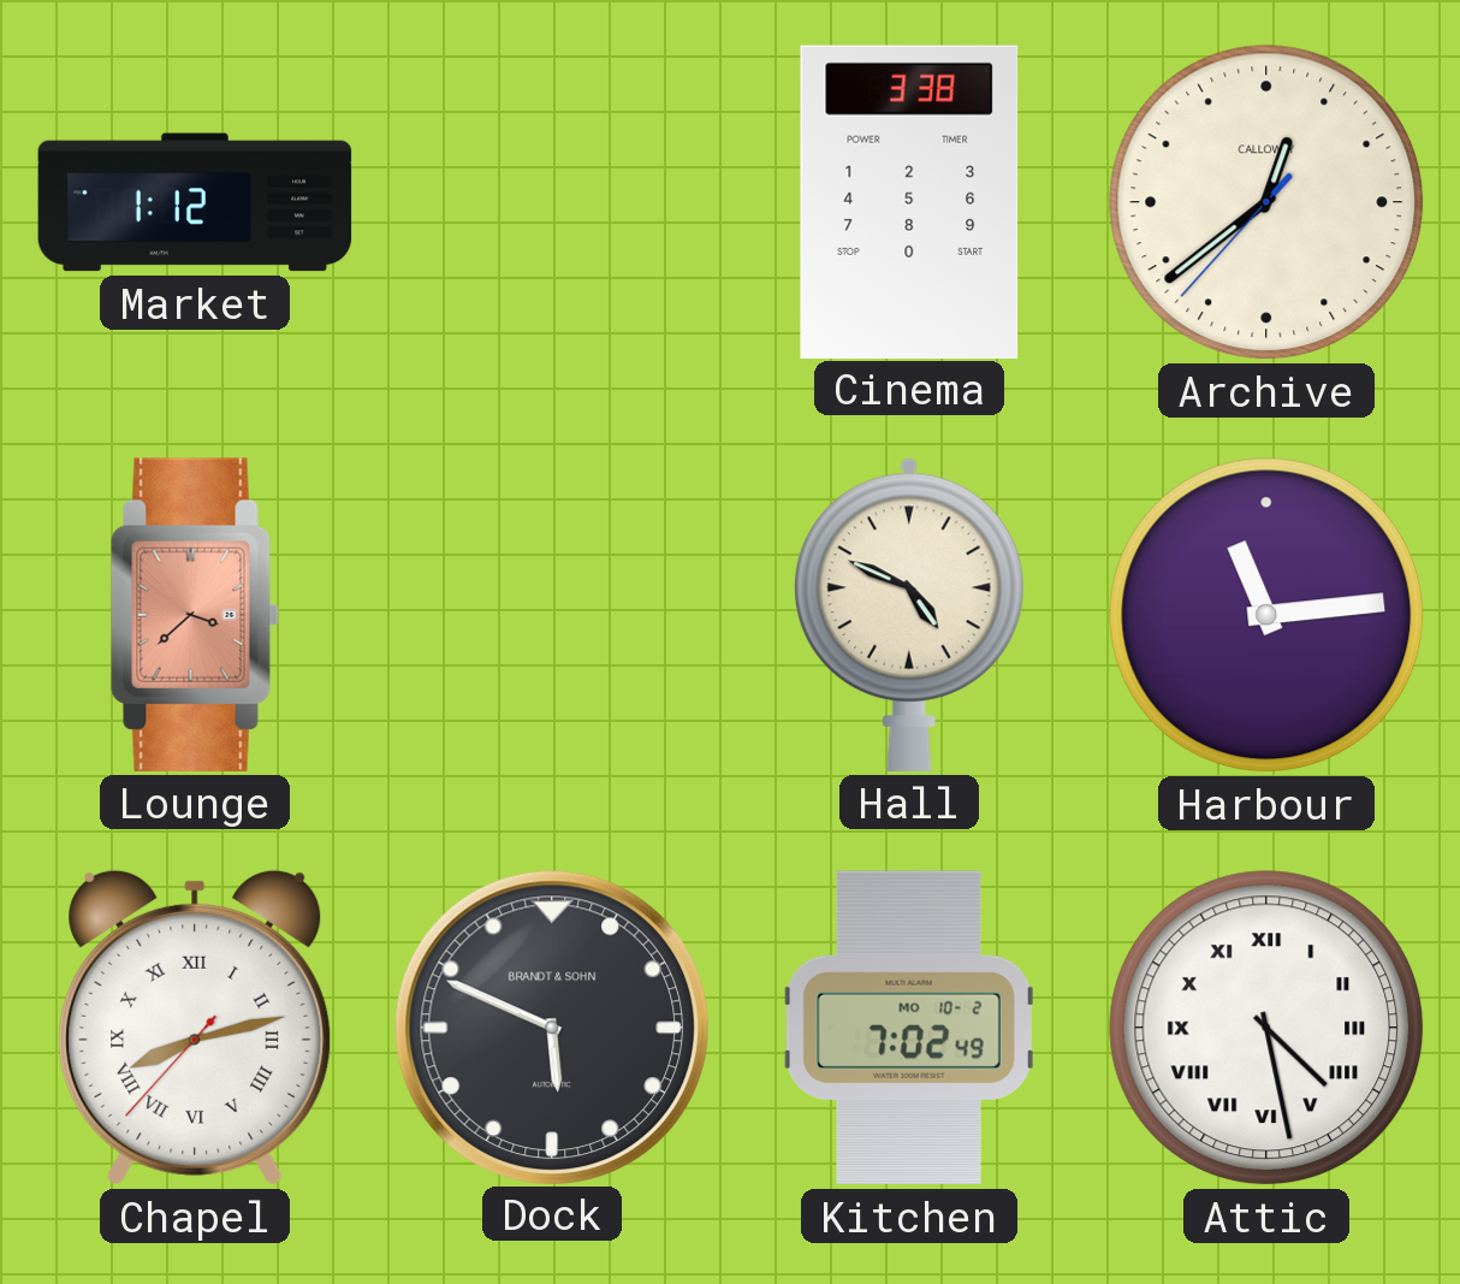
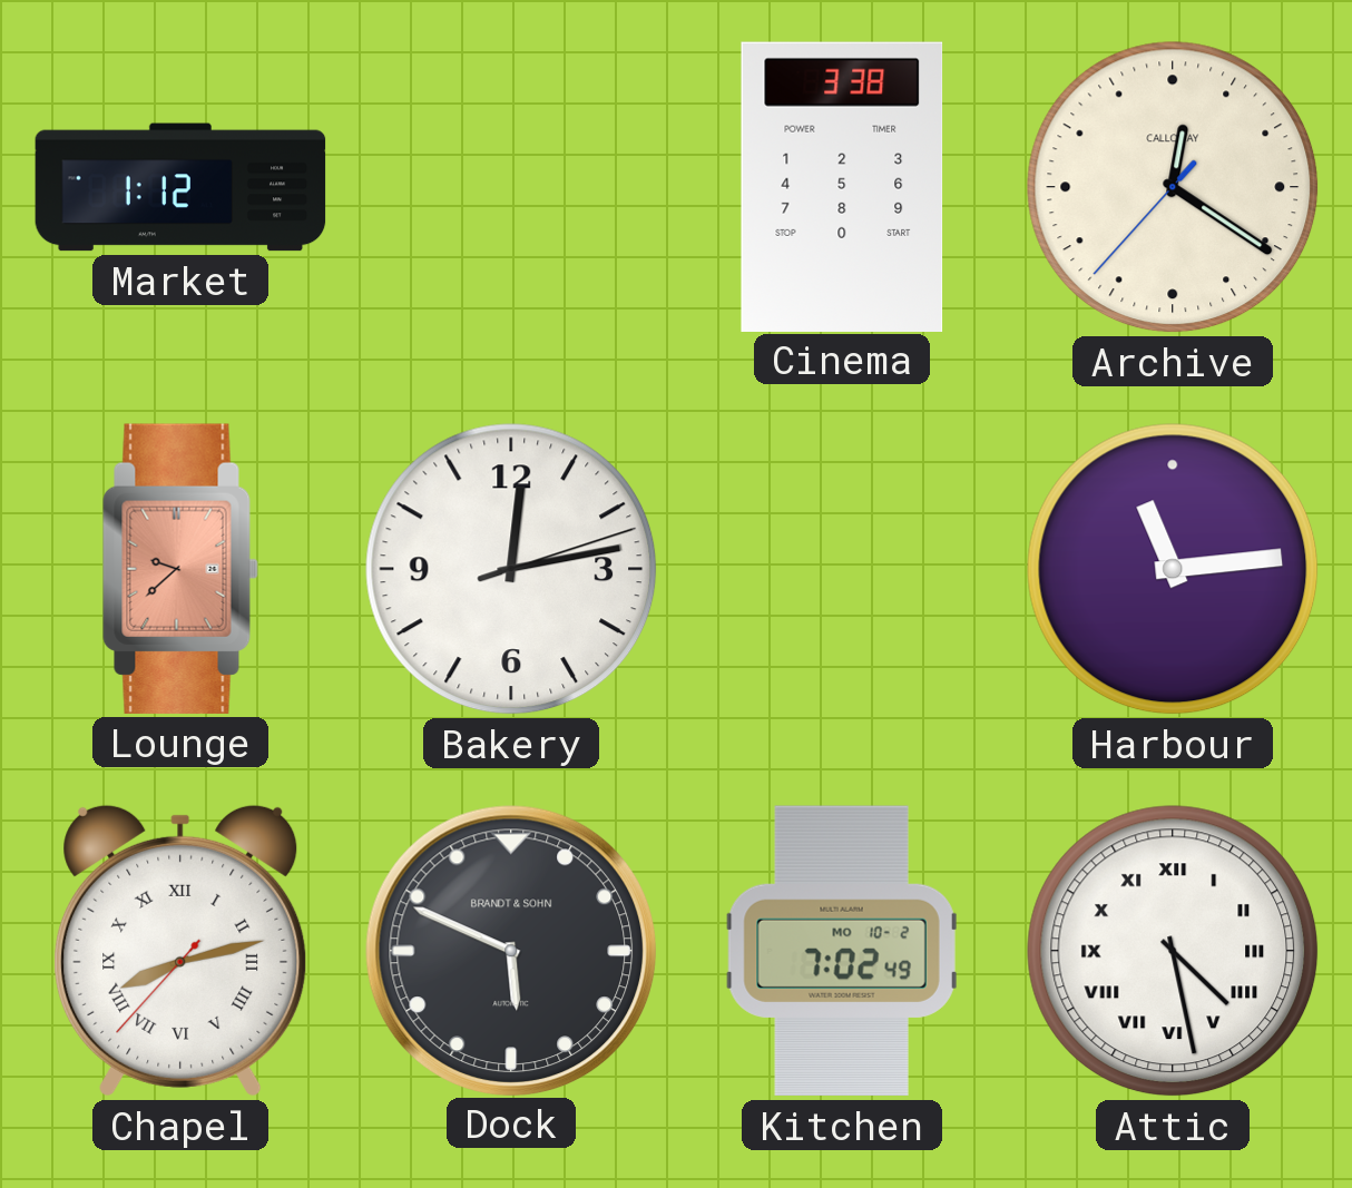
Archive: 12:38 -> 12:20 (1173, 187)
Lounge: 3:38 -> 9:38 (180, 569)
Bakery: none -> 12:13 (511, 569)
Hall: 4:49 -> none (909, 615)
